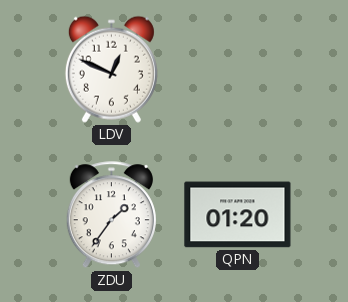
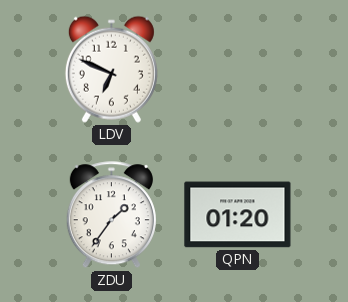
LDV: 12:49 -> 6:49 (111, 69)
